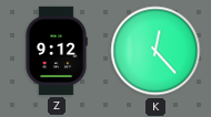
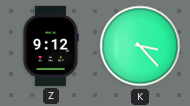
K: 12:23 -> 3:23 (140, 46)
